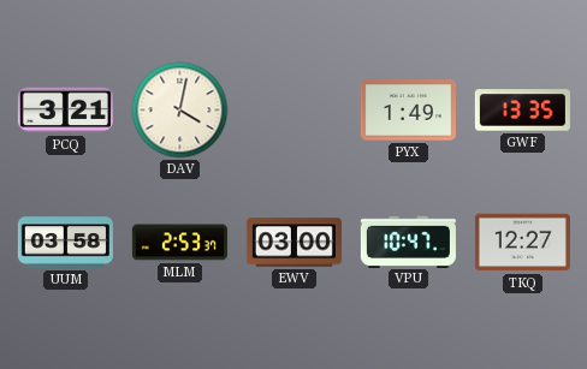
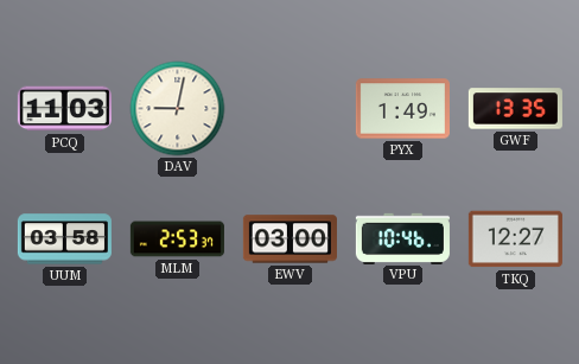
PCQ: 3:21 -> 11:03 (64, 109)
DAV: 4:02 -> 9:02 (178, 109)
VPU: 10:47 -> 10:46 (402, 238)
